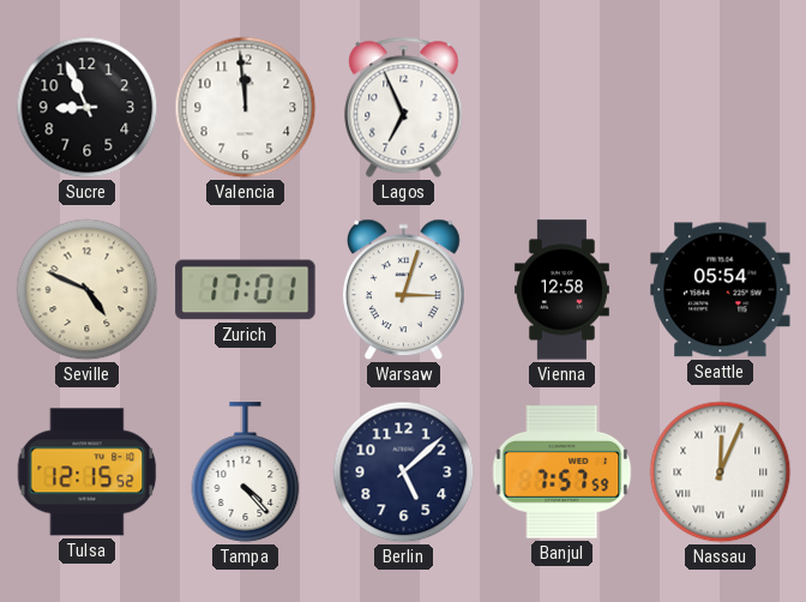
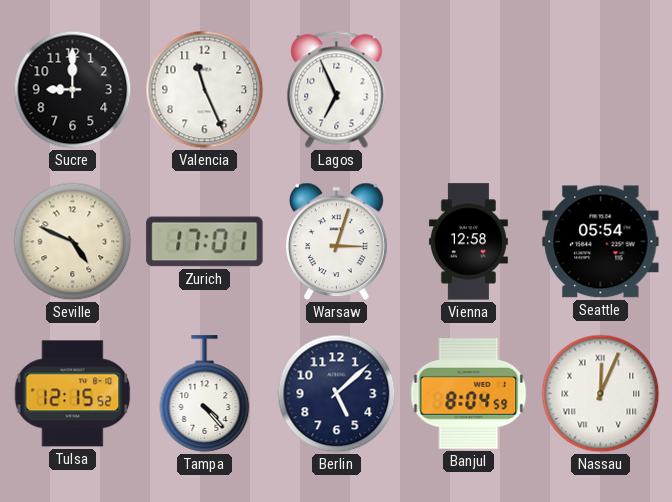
Sucre: 8:56 -> 9:00 (73, 90)
Valencia: 11:59 -> 11:26 (205, 90)
Banjul: 7:57 -> 8:04 (469, 394)
